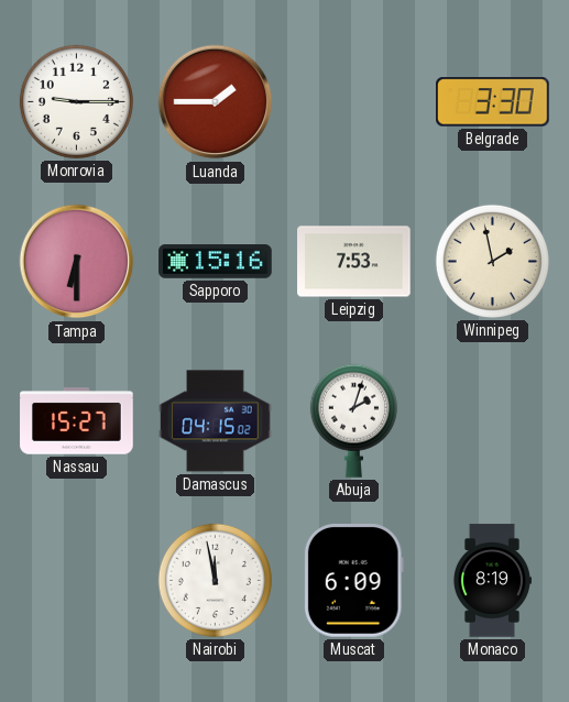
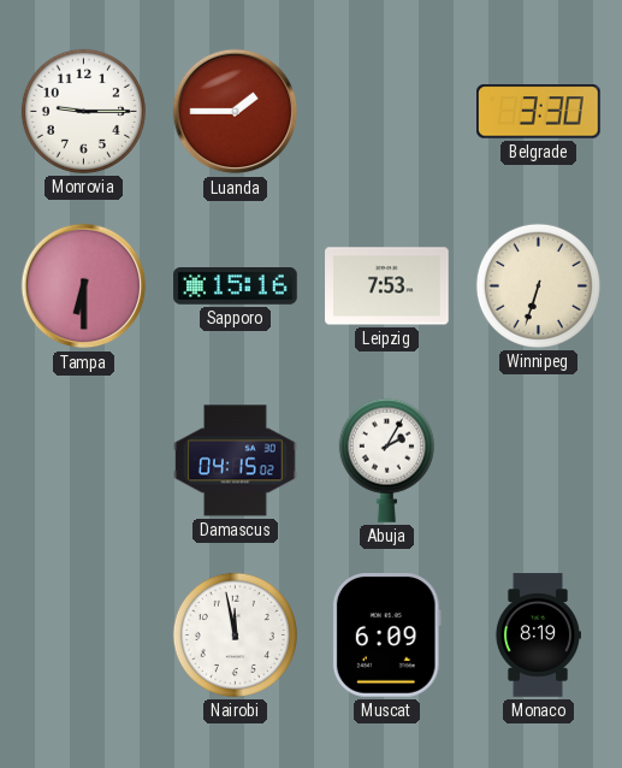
Winnipeg: 1:58 -> 6:33 (538, 285)
Nassau: 15:27 -> none (77, 421)
Abuja: 2:03 -> 2:05 (386, 460)
